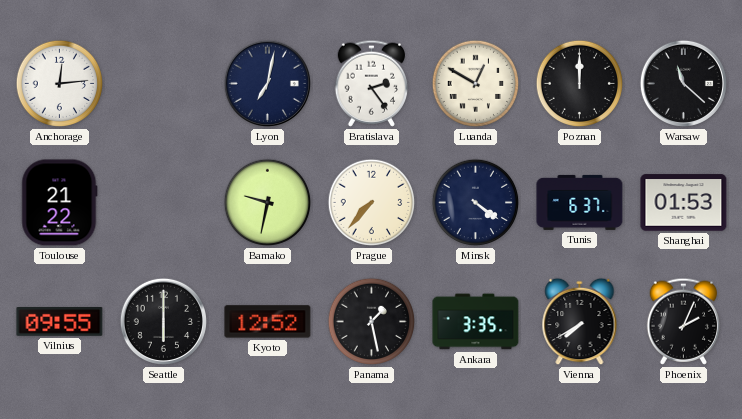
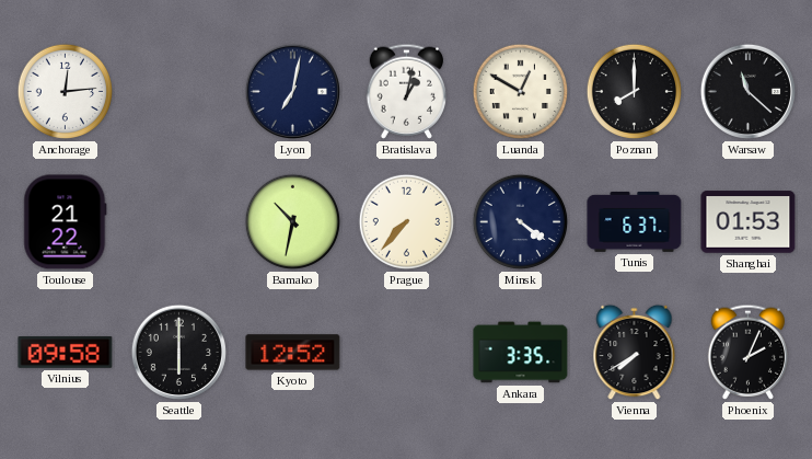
Bratislava: 2:24 -> 1:02 (407, 91)
Poznan: 12:00 -> 8:00 (635, 92)
Bamako: 9:32 -> 10:32 (293, 222)
Vilnius: 09:55 -> 09:58 (66, 353)
Panama: 1:28 -> none (372, 322)
